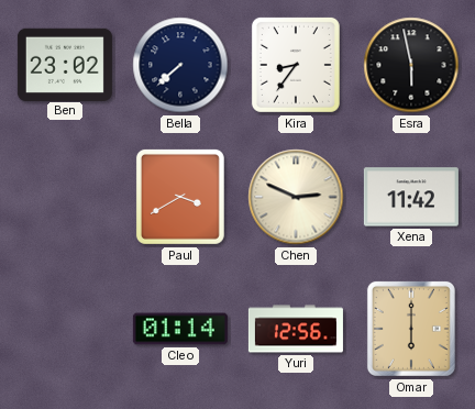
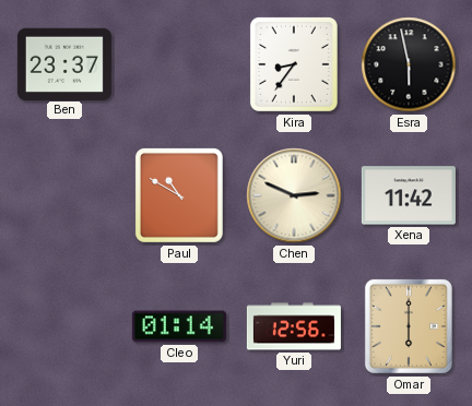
Ben: 23:02 -> 23:37 (64, 63)
Bella: 7:38 -> none (180, 65)
Paul: 3:40 -> 10:50 (179, 195)
